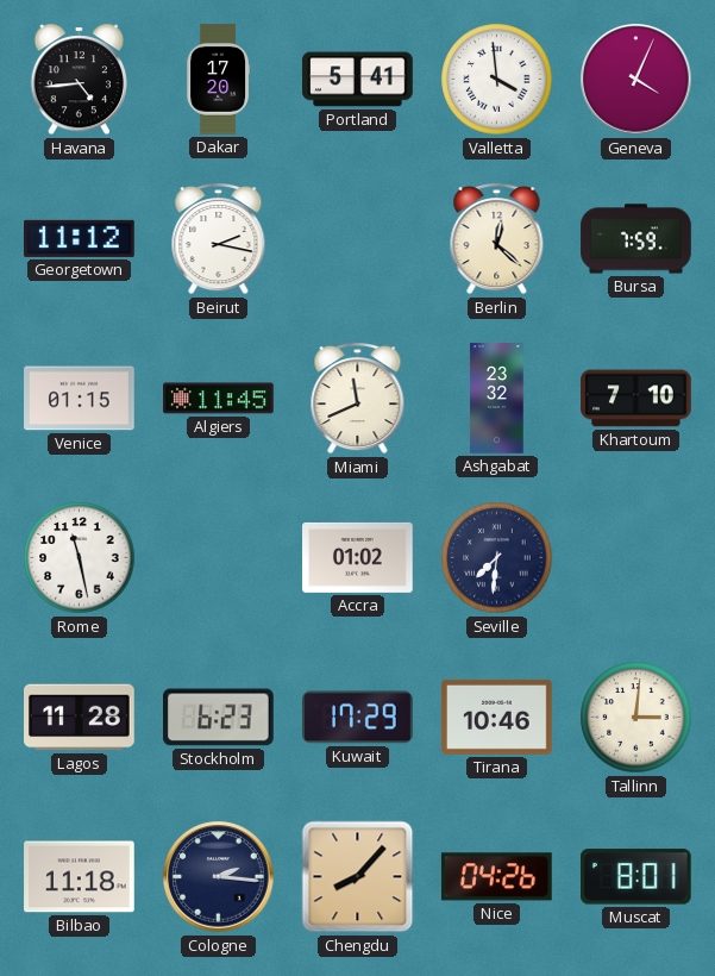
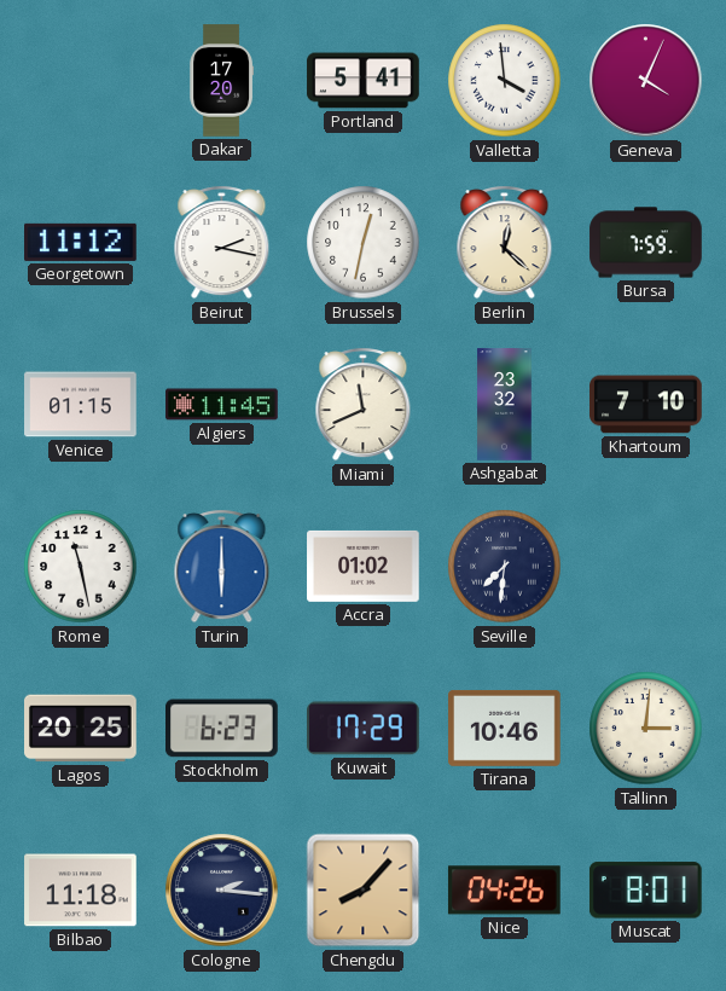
Havana: 4:44 -> none (80, 80)
Brussels: none -> 12:32 (364, 243)
Turin: none -> 6:00 (222, 567)
Lagos: 11:28 -> 20:25 (81, 729)
